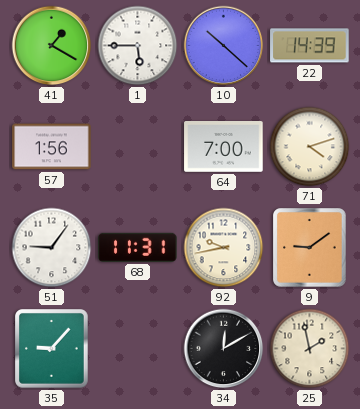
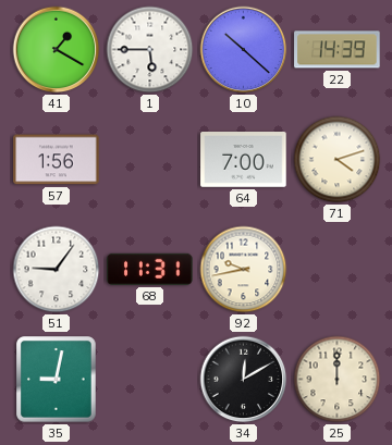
9: 9:09 -> none (310, 248)
35: 9:07 -> 9:02 (57, 380)
25: 1:58 -> 12:00 (338, 380)
